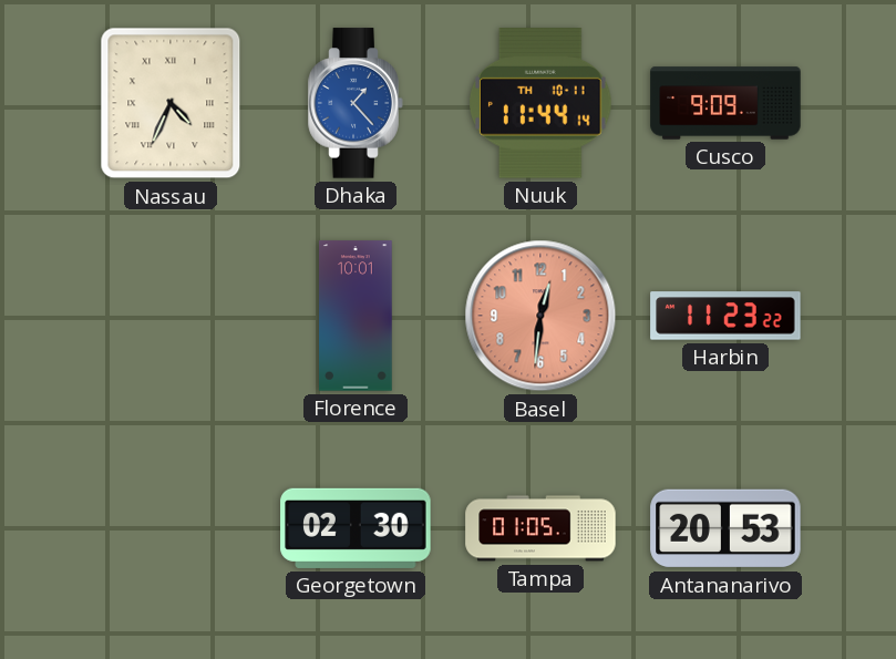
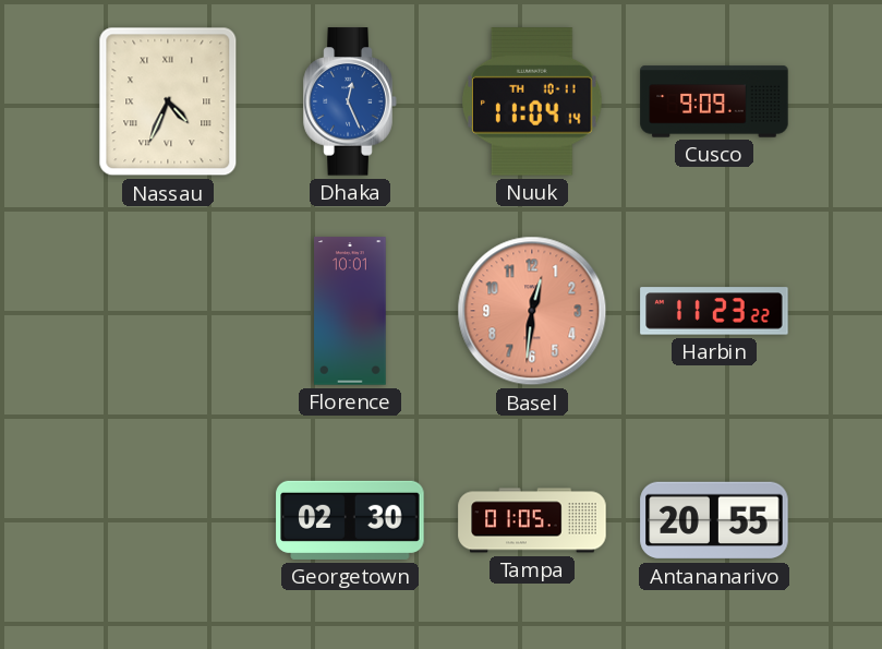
Dhaka: 1:23 -> 12:26 (350, 101)
Nuuk: 11:44 -> 11:04 (533, 101)
Antananarivo: 20:53 -> 20:55 (714, 520)
